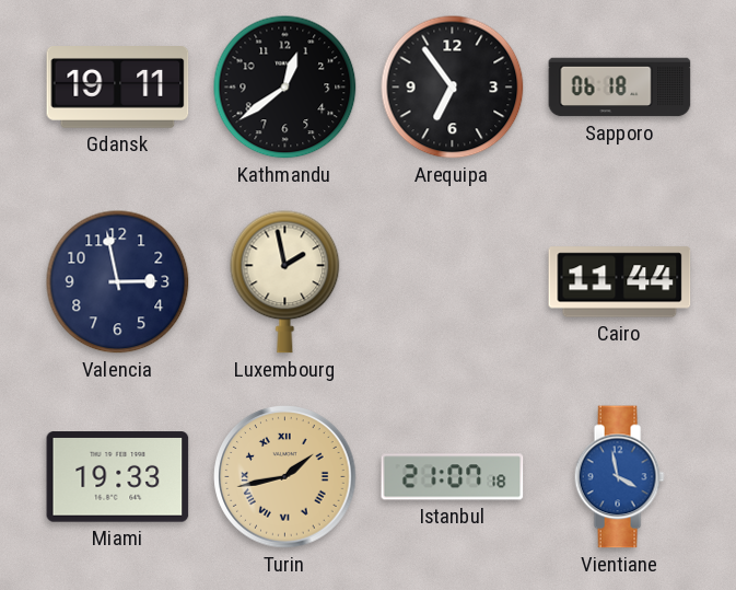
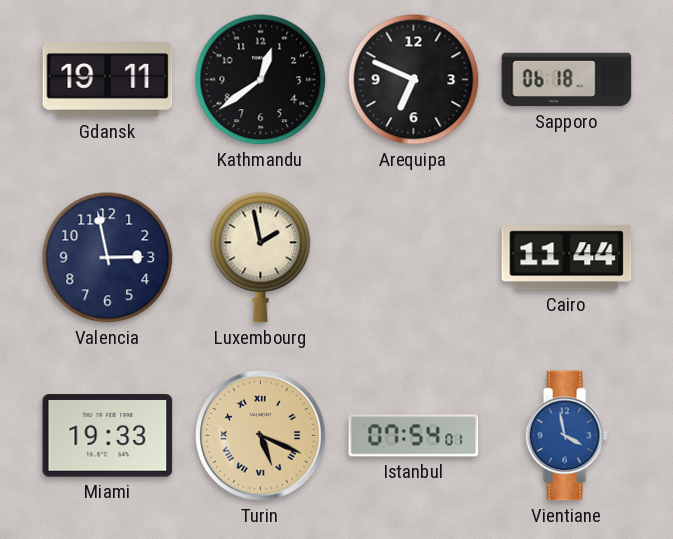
Arequipa: 6:54 -> 6:49 (414, 80)
Turin: 1:43 -> 5:19 (261, 436)
Istanbul: 21:07 -> 07:54 (414, 436)
